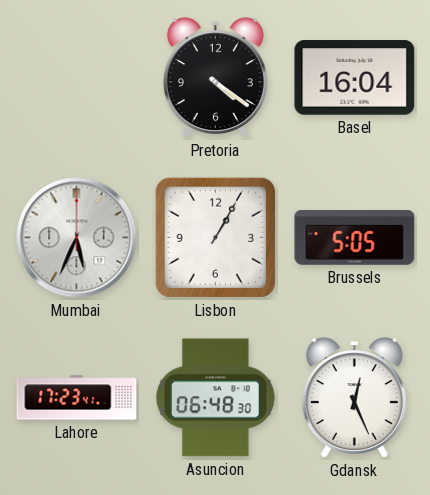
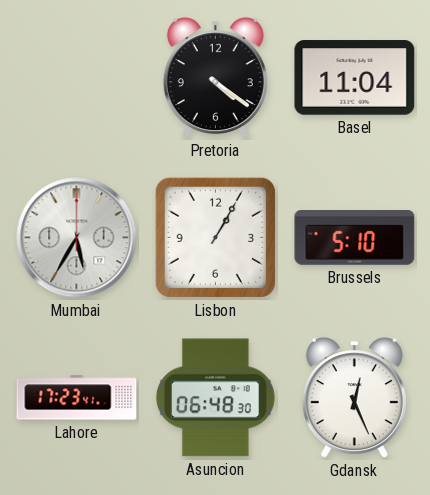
Basel: 16:04 -> 11:04 (355, 78)
Mumbai: 5:34 -> 5:35 (77, 238)
Brussels: 5:05 -> 5:10 (355, 238)
